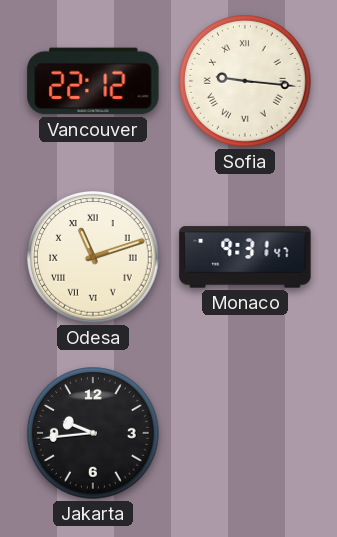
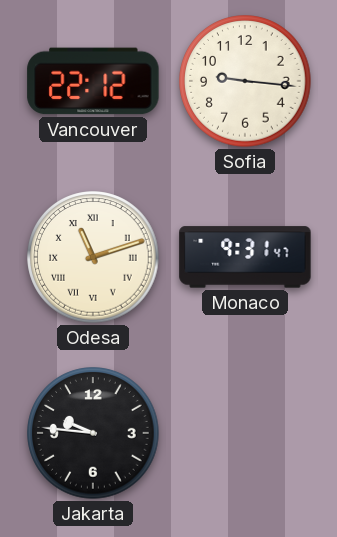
Sofia numerals: Roman -> Arabic (245, 81)
Jakarta: 9:44 -> 9:46 (93, 433)
